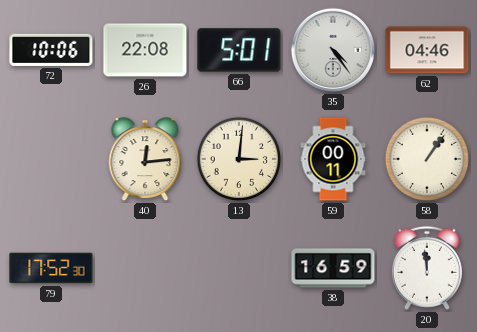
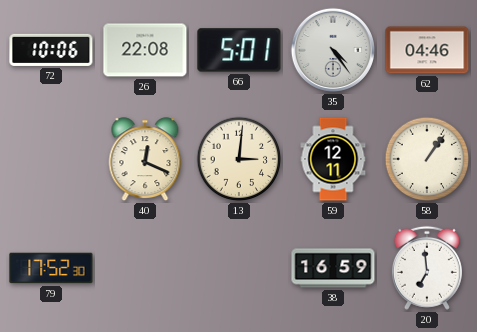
40: 12:14 -> 12:19 (145, 160)
59: 00:11 -> 12:11 (333, 159)
20: 11:59 -> 6:59 (427, 268)
